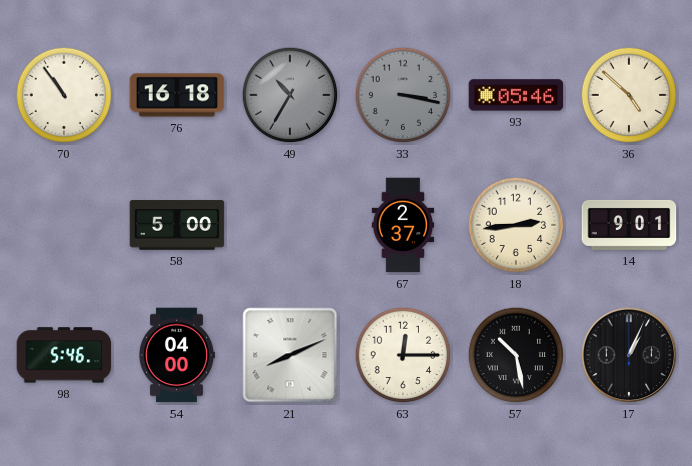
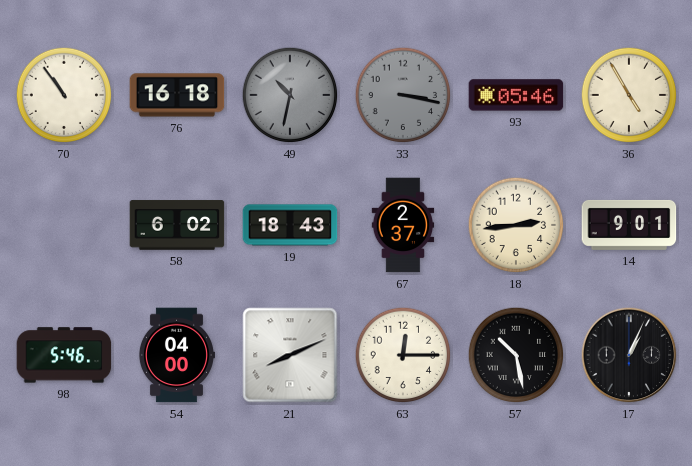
49: 10:35 -> 10:32 (290, 95)
36: 4:52 -> 4:55 (629, 95)
58: 5:00 -> 6:02 (177, 225)
19: none -> 18:43 (290, 225)
